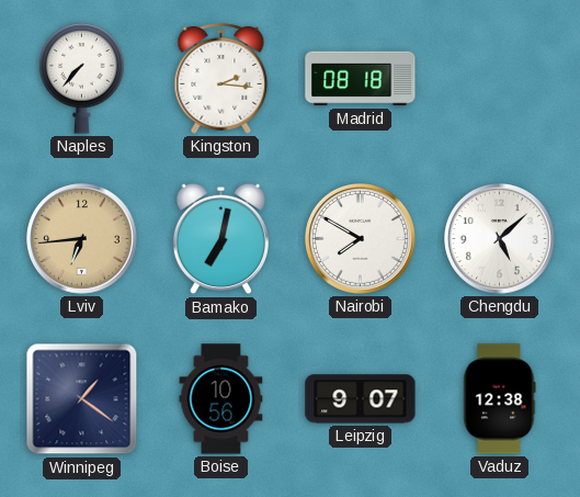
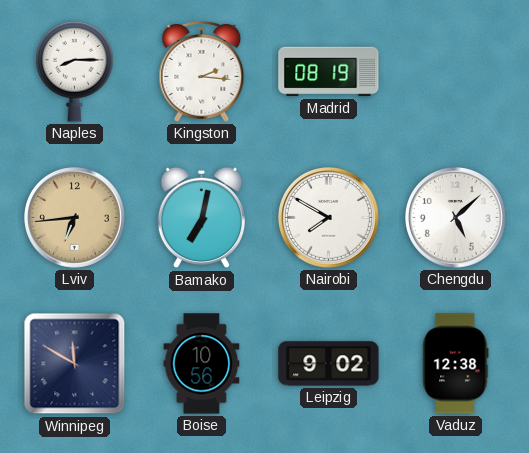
Naples: 7:37 -> 8:15 (75, 72)
Madrid: 08:18 -> 08:19 (329, 72)
Winnipeg: 1:21 -> 11:50 (75, 364)
Leipzig: 9:07 -> 9:02 (329, 364)
